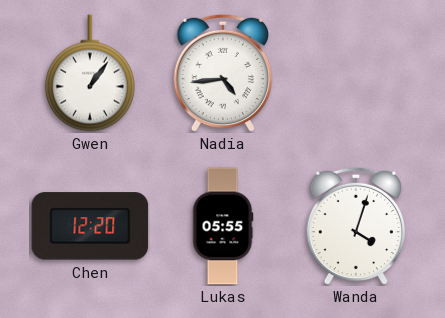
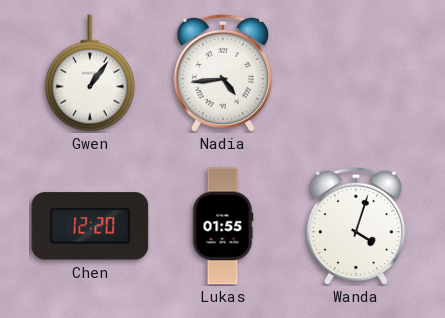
Lukas: 05:55 -> 01:55 (223, 226)
